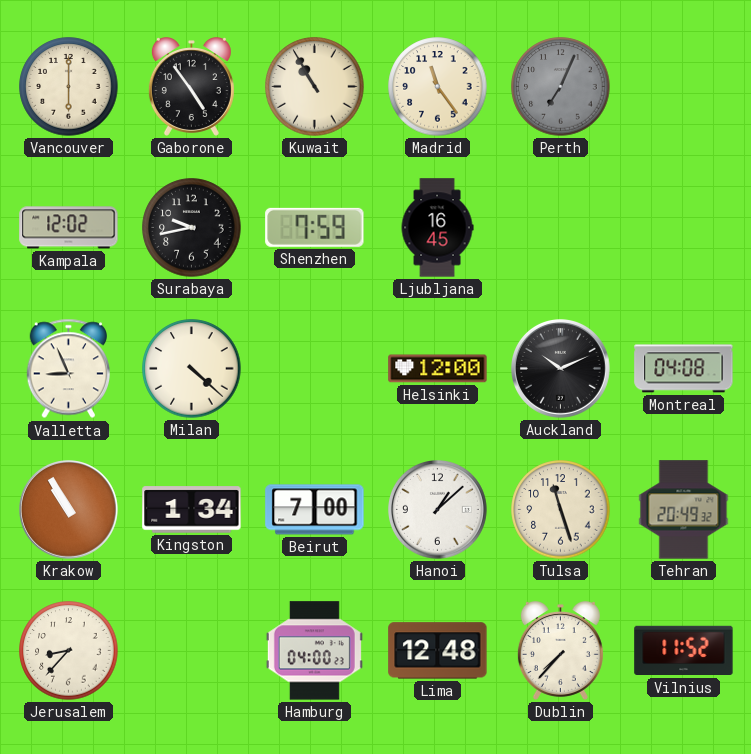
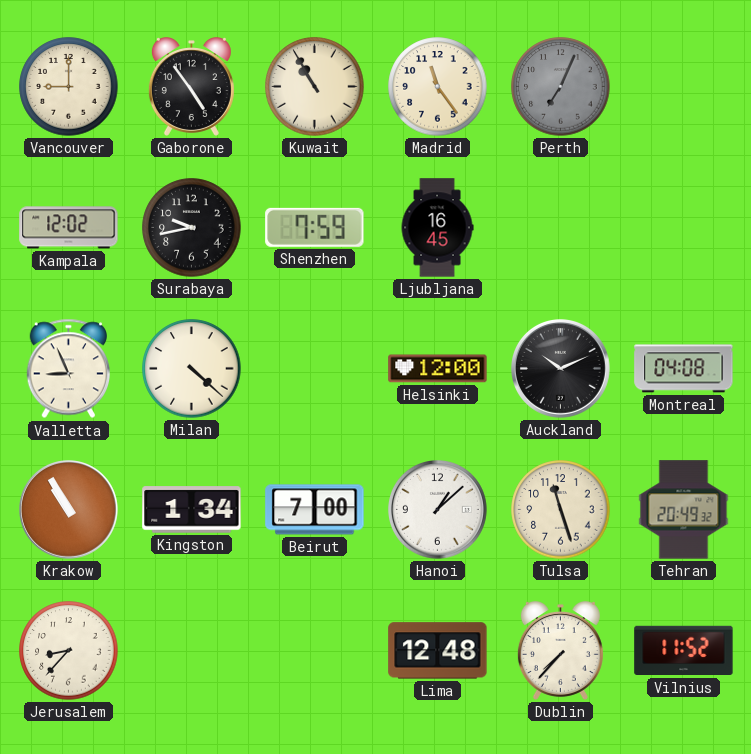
Vancouver: 6:00 -> 9:00 (69, 87)
Hamburg: 04:00 -> none (314, 651)
